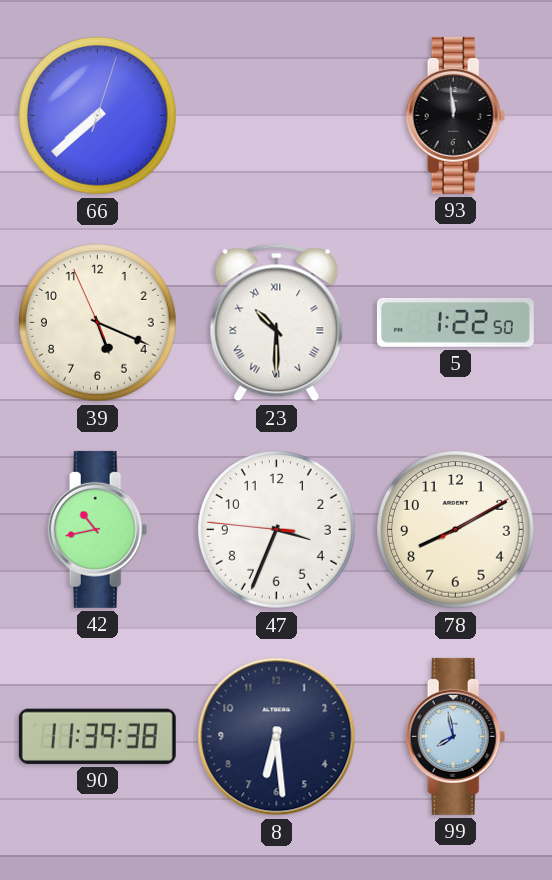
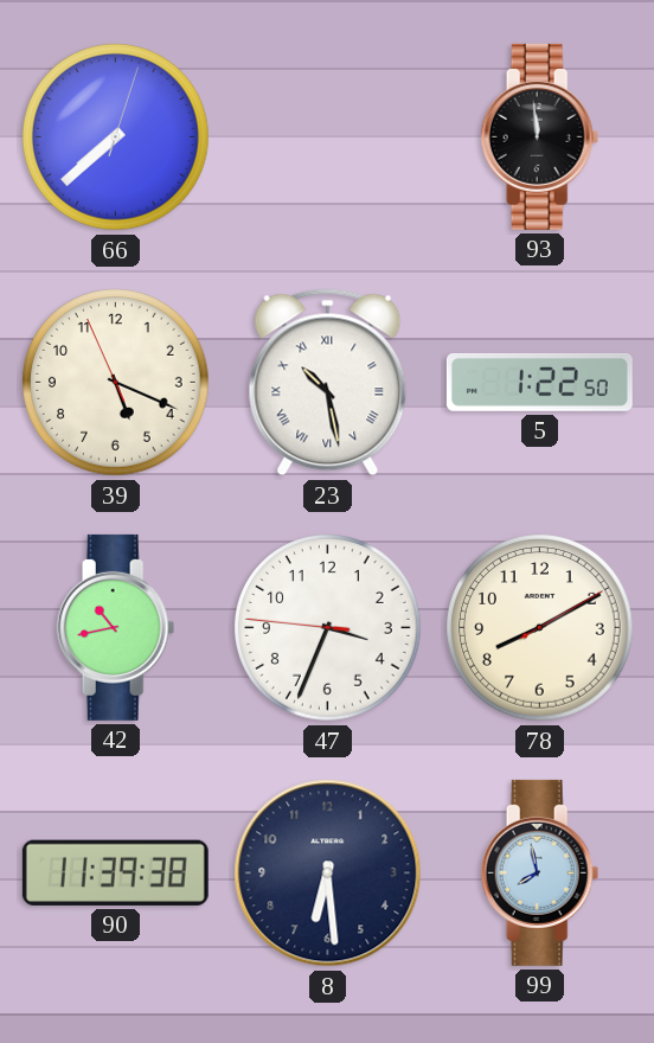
23: 10:30 -> 10:28 (328, 383)
